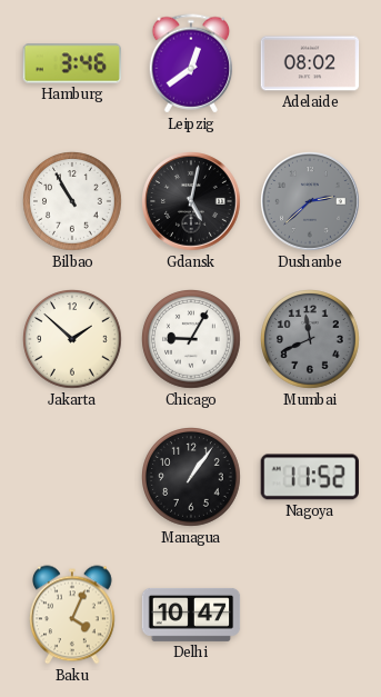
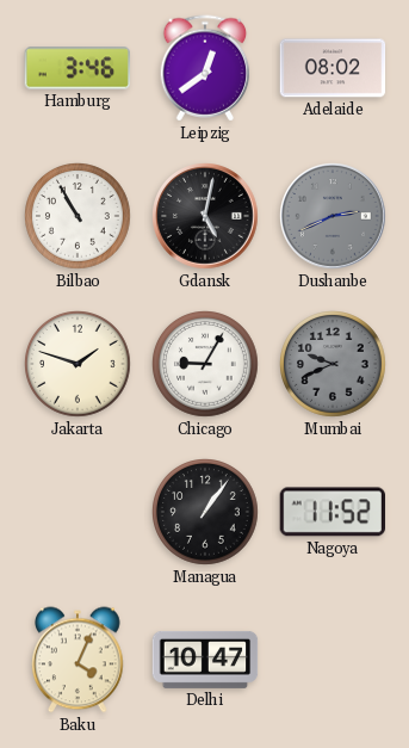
Dushanbe: 2:38 -> 2:41 (334, 217)
Jakarta: 1:52 -> 1:48 (79, 365)
Mumbai: 11:41 -> 9:41 (334, 365)
